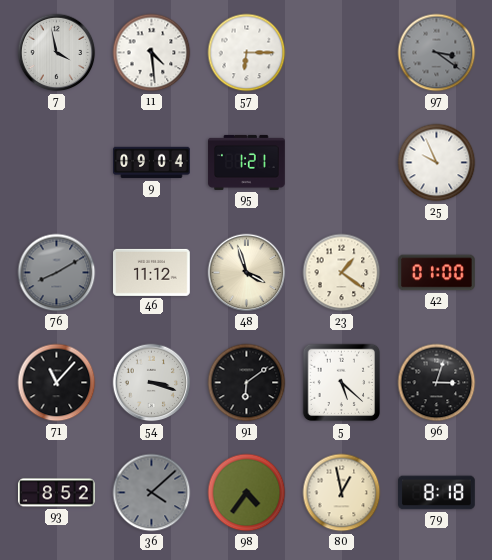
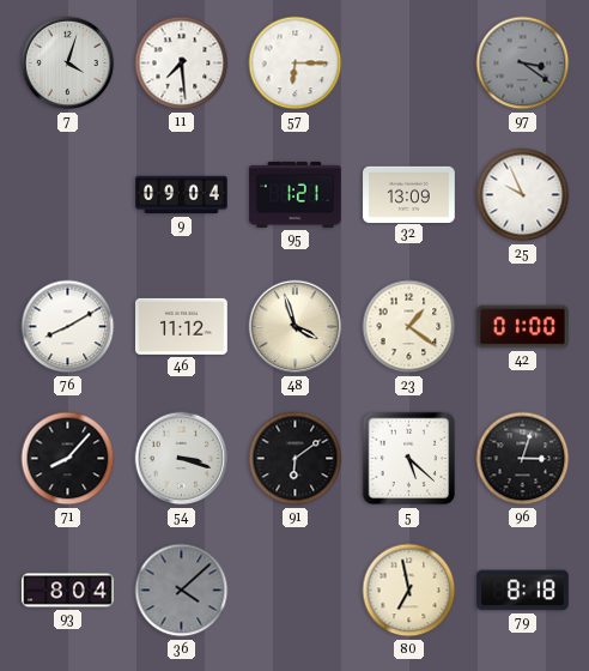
7: 3:58 -> 4:03 (68, 64)
11: 4:29 -> 7:29 (182, 64)
32: none -> 13:09 (409, 194)
76 dial: grey -> white (68, 327)
71: 11:07 -> 8:07 (68, 459)
93: 8:52 -> 8:04 (68, 591)
98: 4:36 -> none (247, 493)
80: 12:58 -> 6:58 (409, 591)
